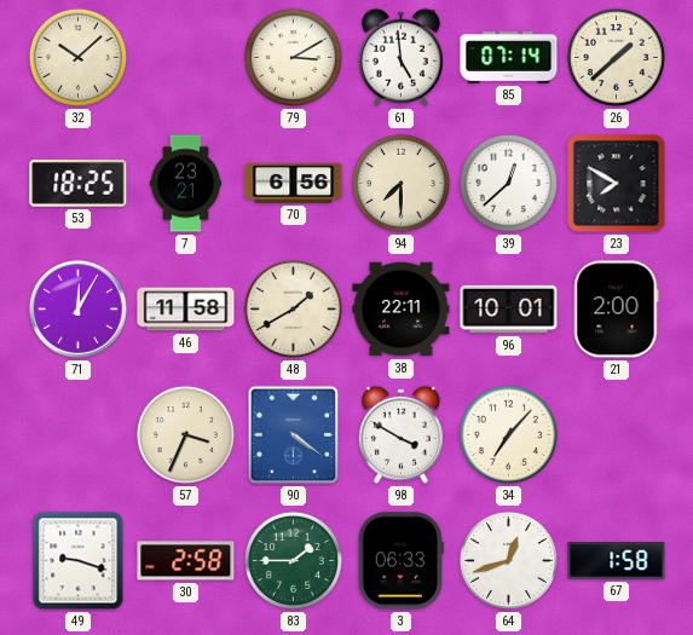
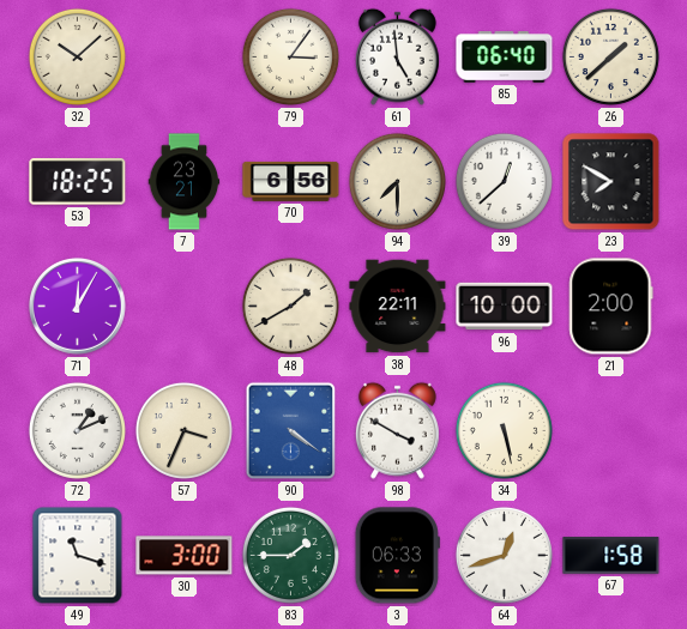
79: 3:10 -> 3:06 (290, 56)
85: 07:14 -> 06:40 (505, 58)
46: 11:58 -> none (186, 310)
96: 10:01 -> 10:00 (505, 307)
72: none -> 1:11 (77, 430)
34: 7:07 -> 5:28 (504, 430)
49: 9:18 -> 11:18 (78, 556)
30: 2:58 -> 3:00 (185, 556)
